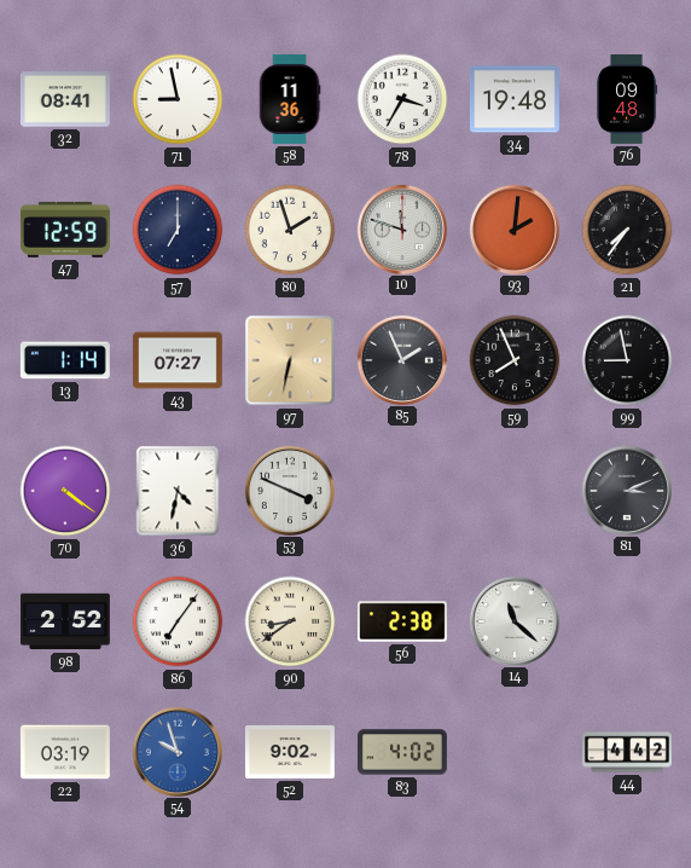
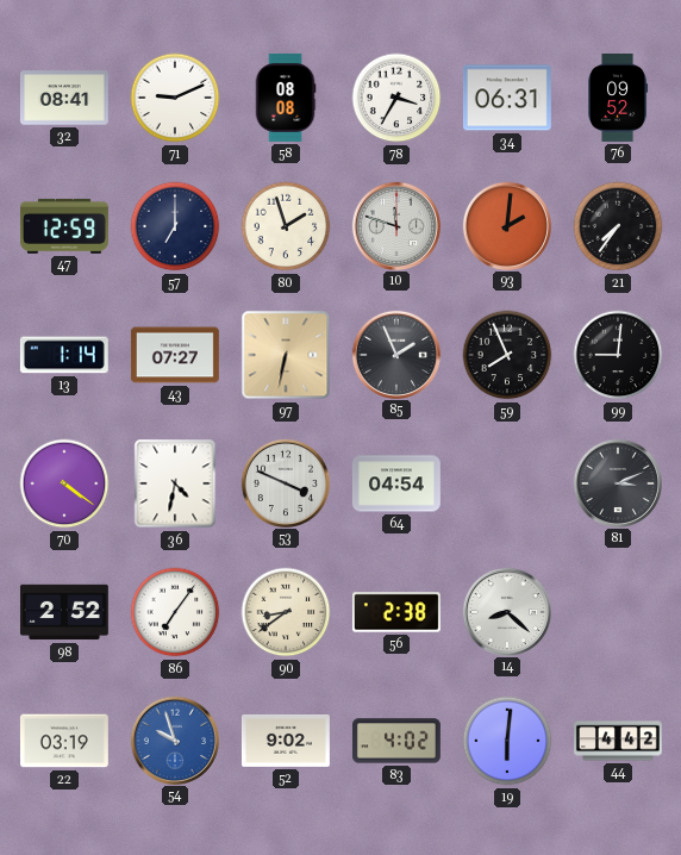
71: 8:58 -> 9:11 (175, 98)
58: 11:36 -> 08:08 (286, 98)
34: 19:48 -> 06:31 (507, 98)
76: 09:48 -> 09:52 (619, 98)
99: 8:58 -> 9:01 (618, 355)
64: none -> 04:54 (396, 483)
14: 11:22 -> 8:22 (506, 611)
19: none -> 6:01 (507, 741)
